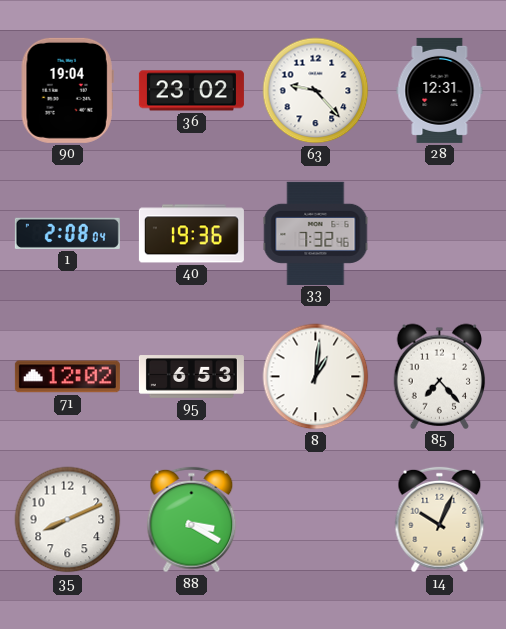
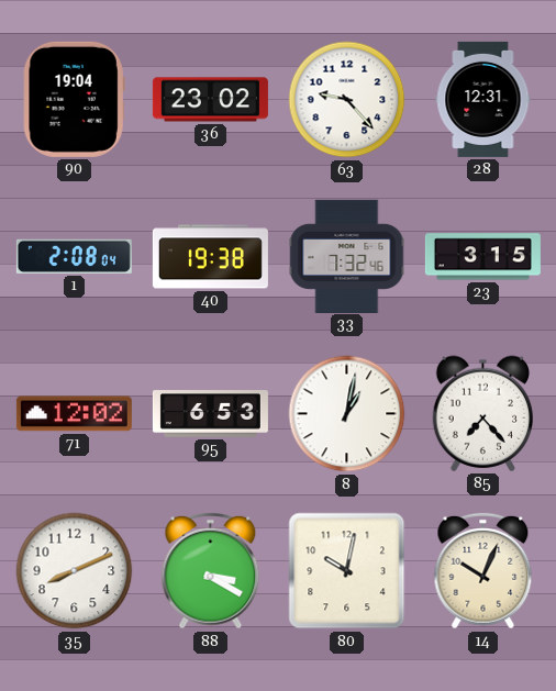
40: 19:36 -> 19:38 (210, 257)
23: none -> 3:15 (482, 257)
8: 1:01 -> 1:02 (347, 414)
80: none -> 10:02 (347, 571)
